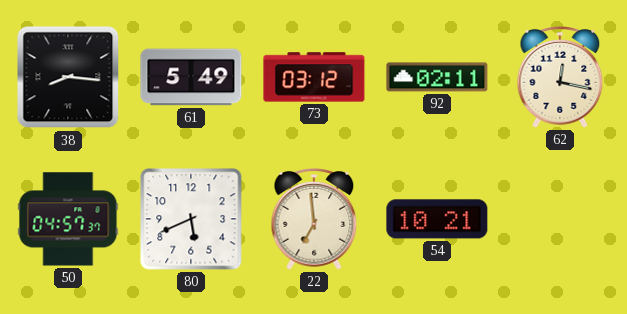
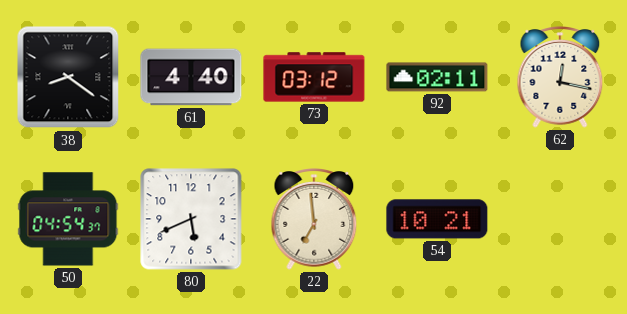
38: 8:16 -> 8:21 (68, 77)
61: 5:49 -> 4:40 (191, 77)
50: 04:57 -> 04:54 (68, 219)
